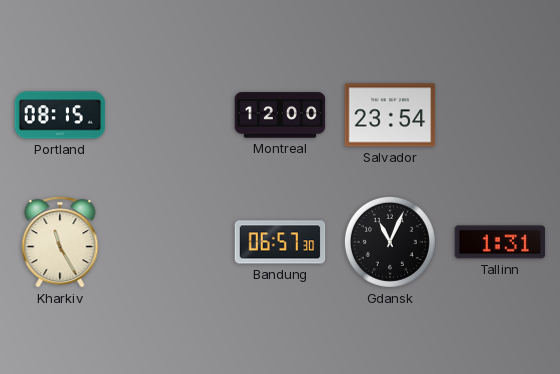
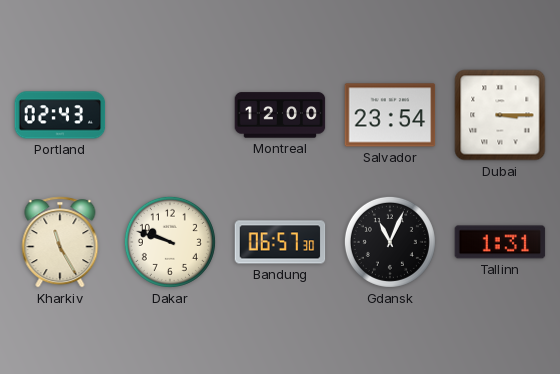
Portland: 08:15 -> 02:43 (60, 115)
Dubai: none -> 3:15 (500, 115)
Dakar: none -> 9:48 (170, 242)
